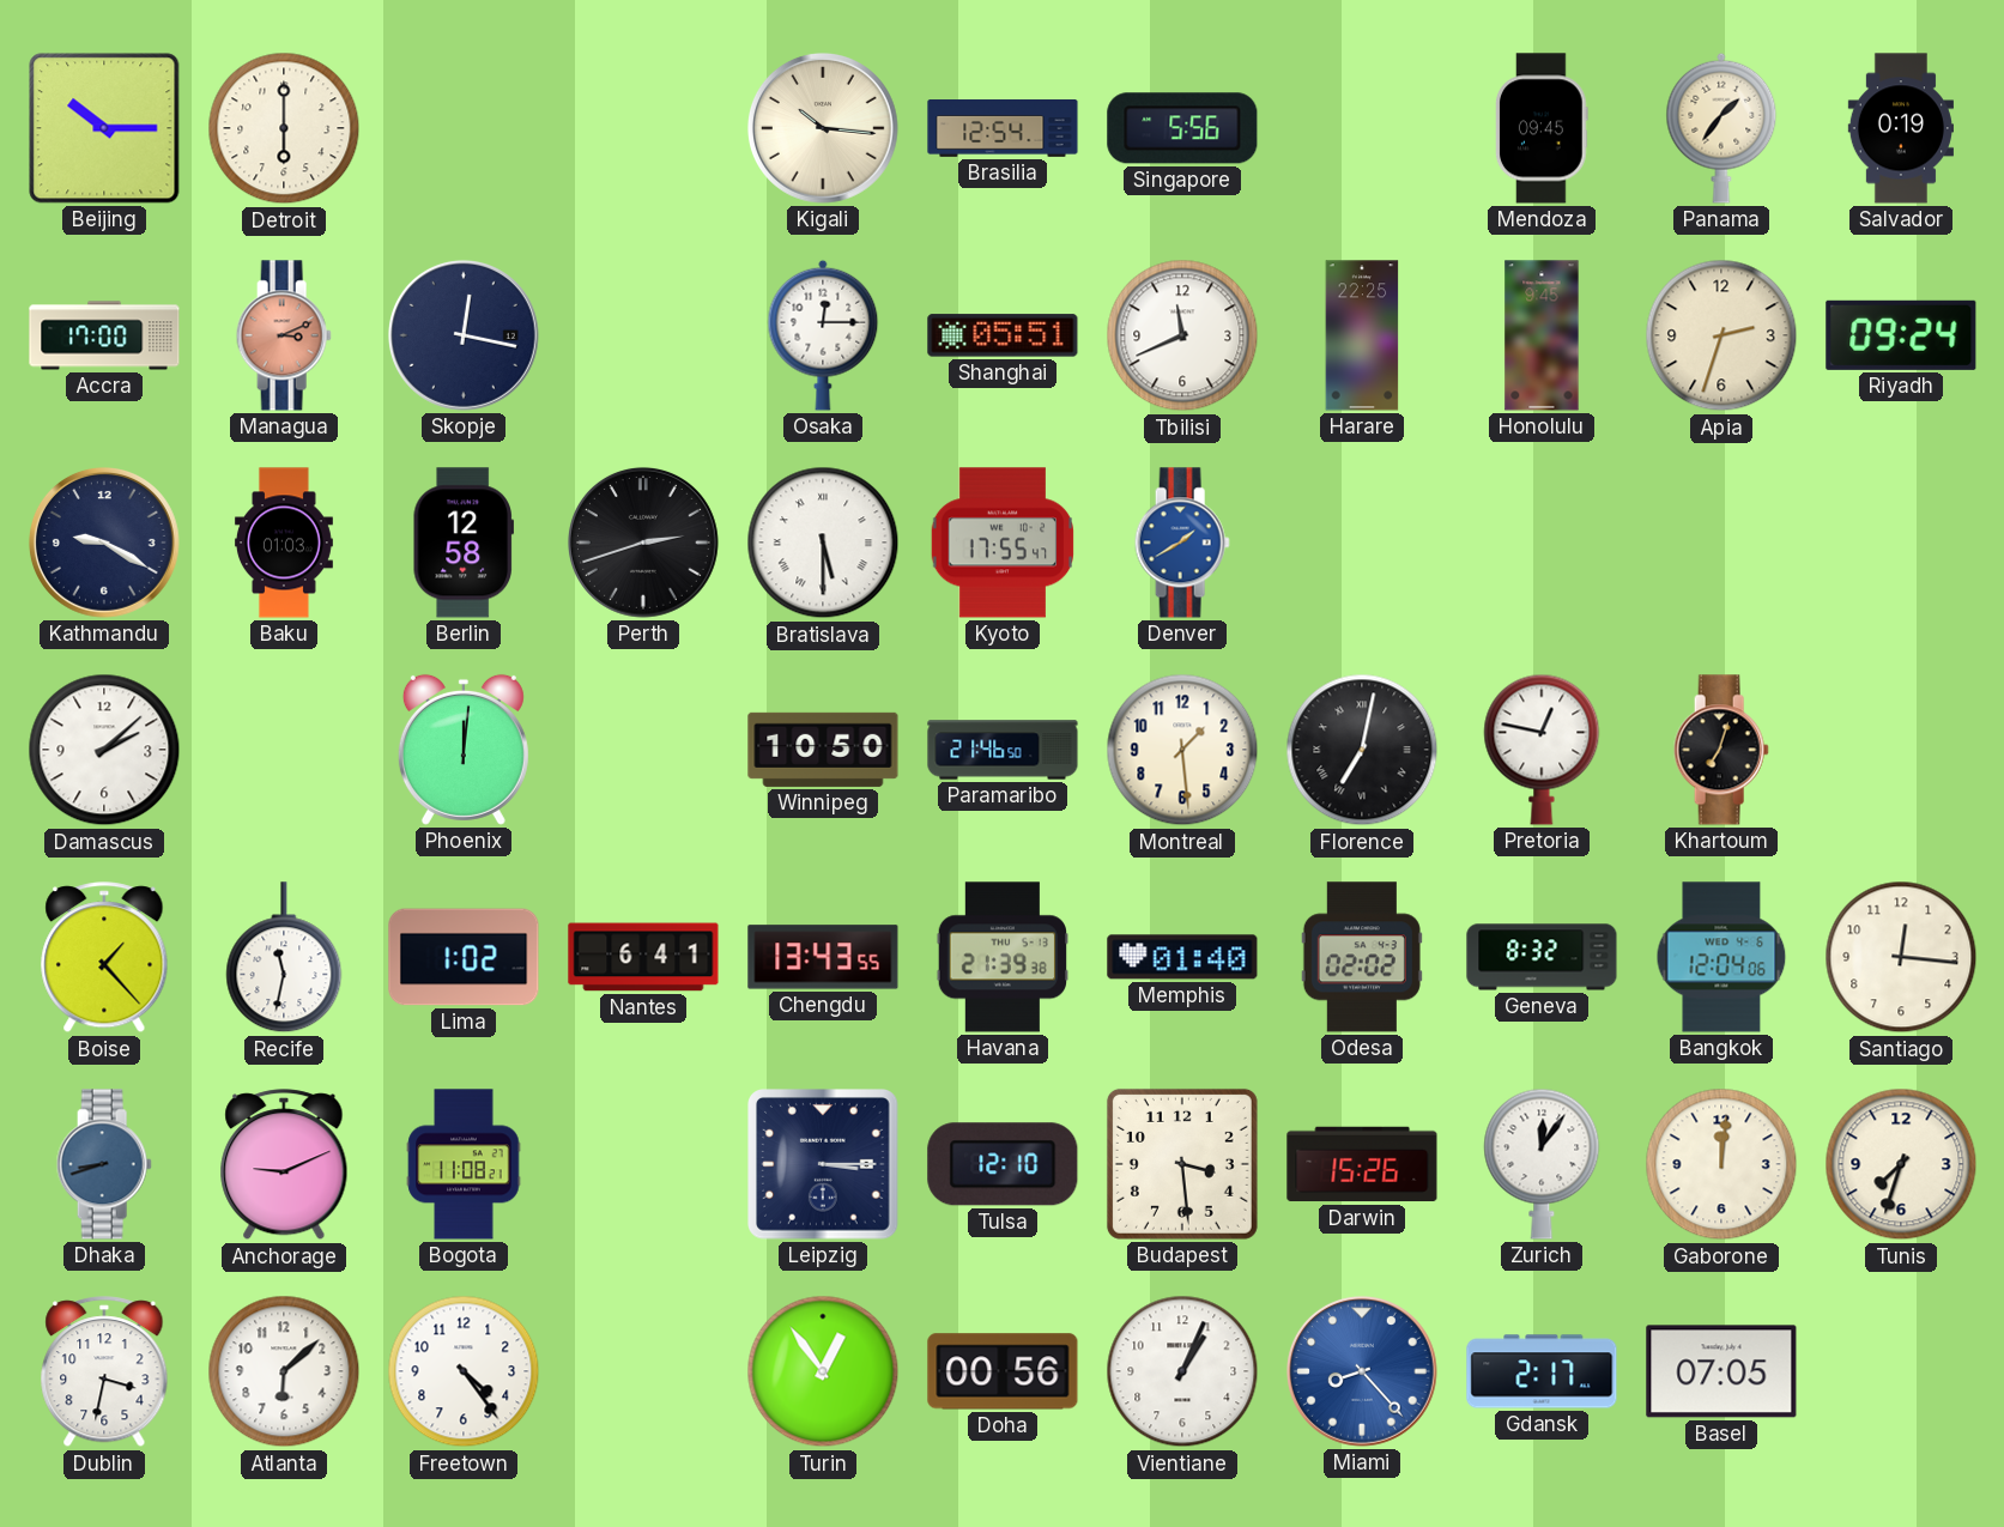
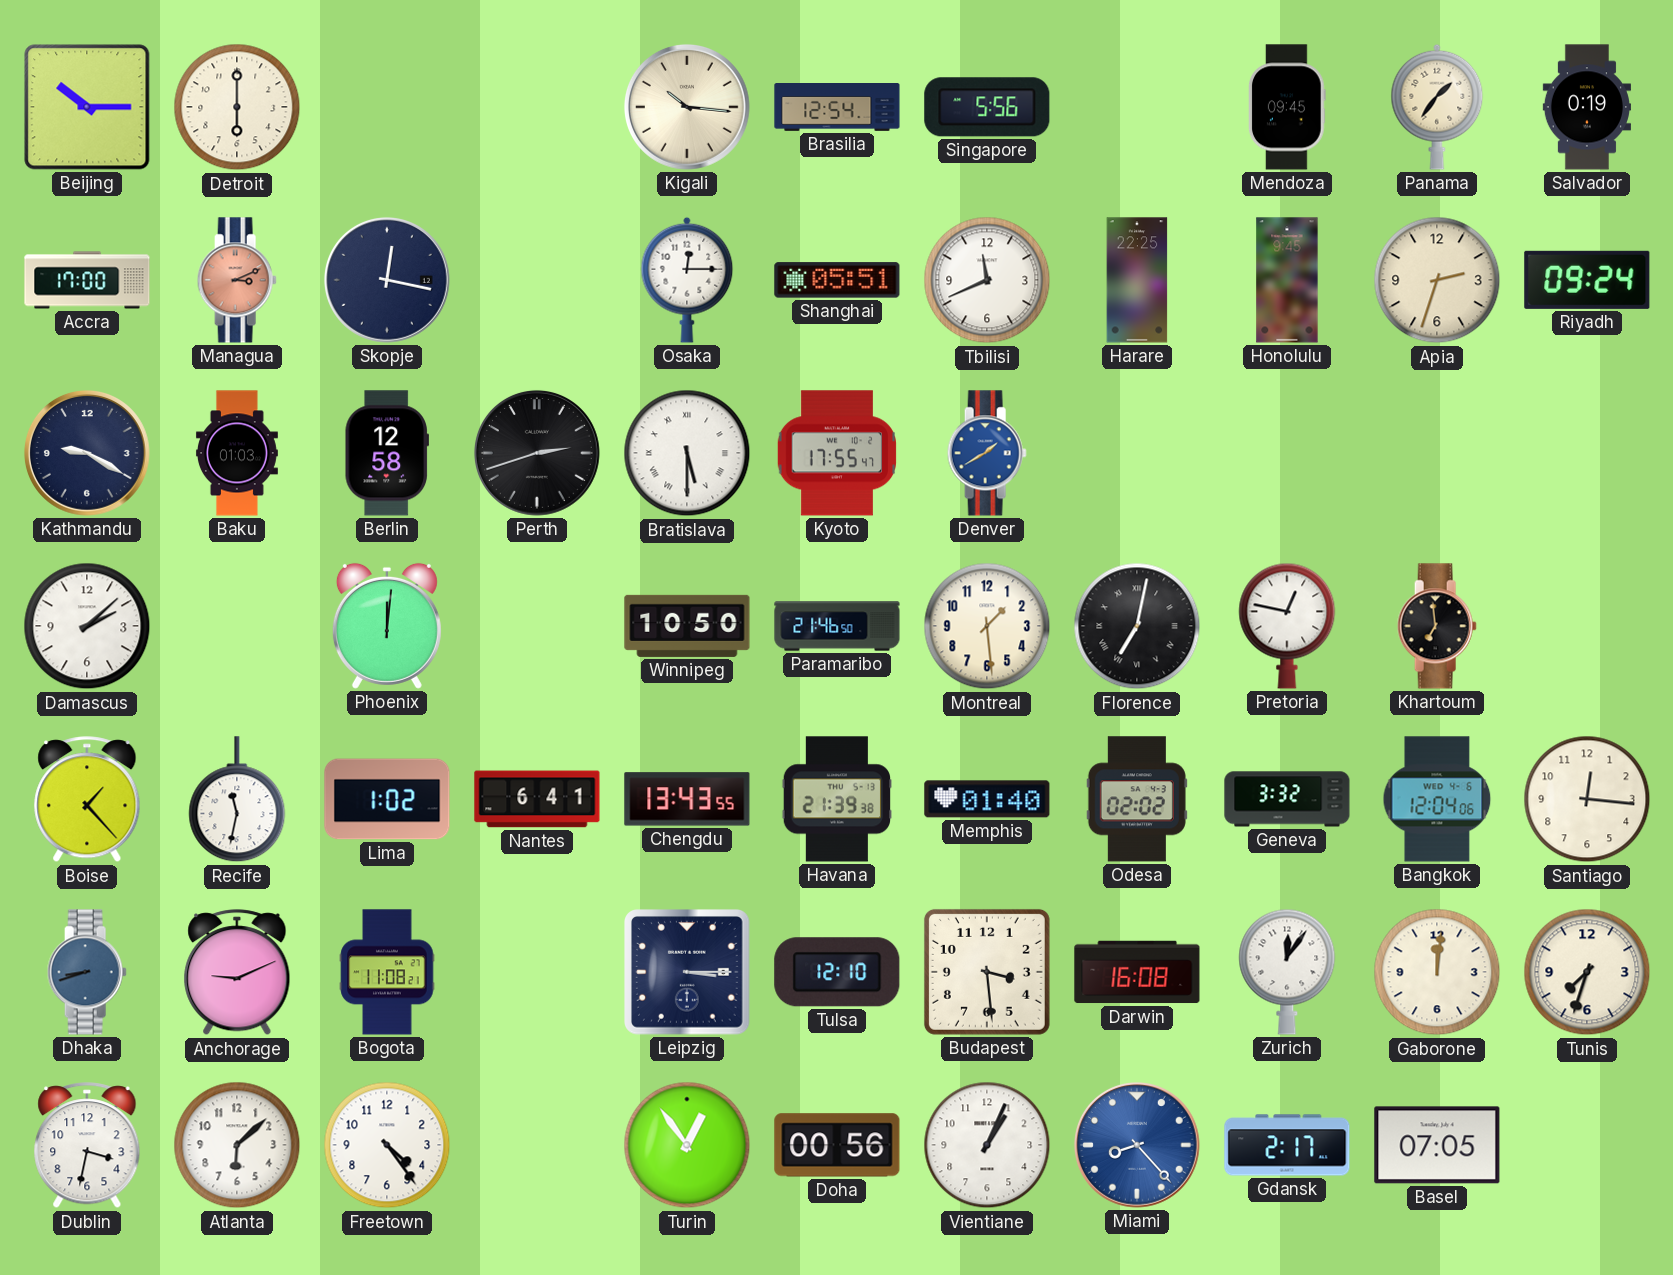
Khartoum: 7:03 -> 6:59 (1437, 626)
Geneva: 8:32 -> 3:32 (1287, 799)
Darwin: 15:26 -> 16:08 (1137, 972)
